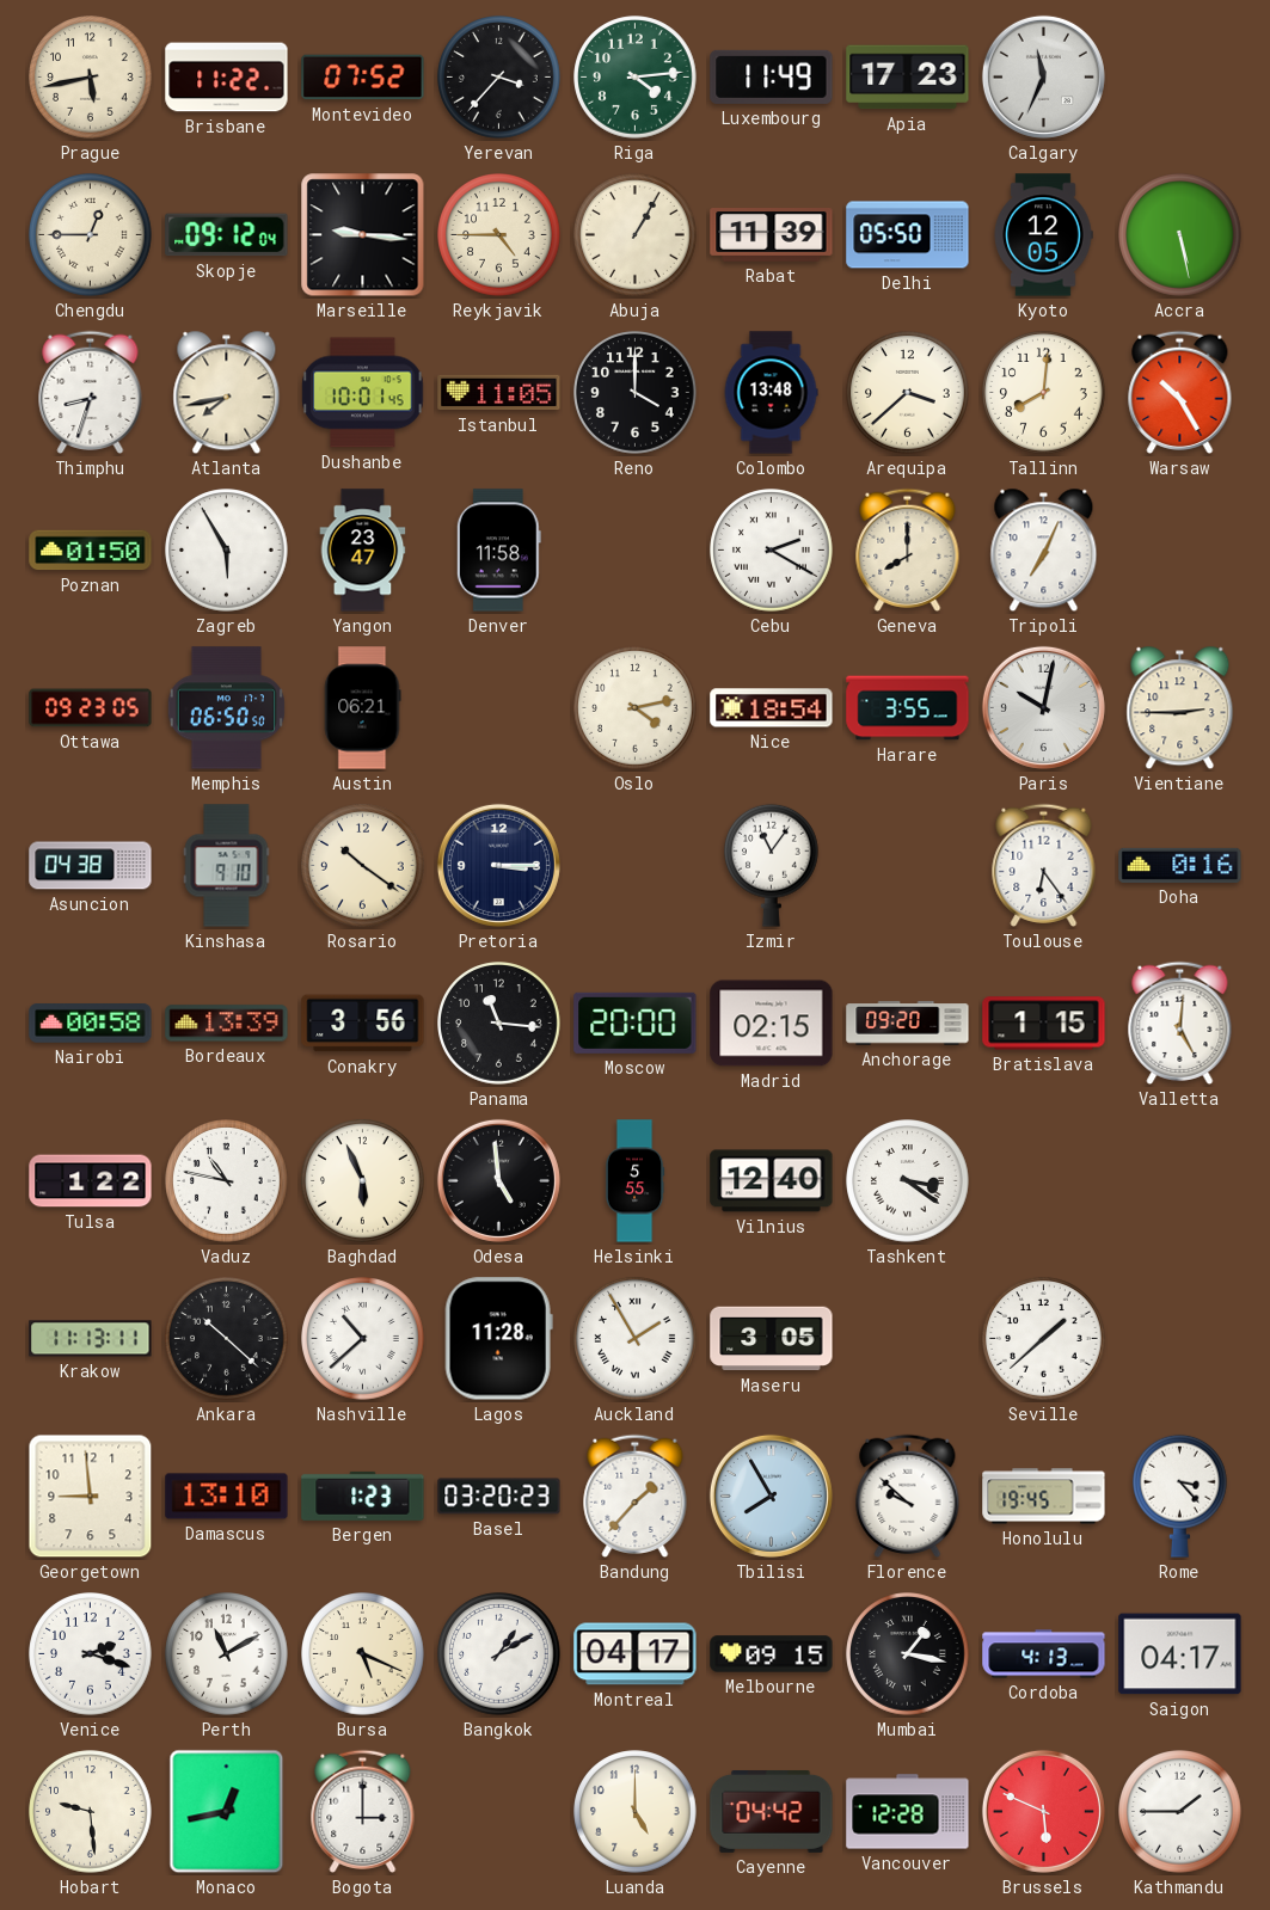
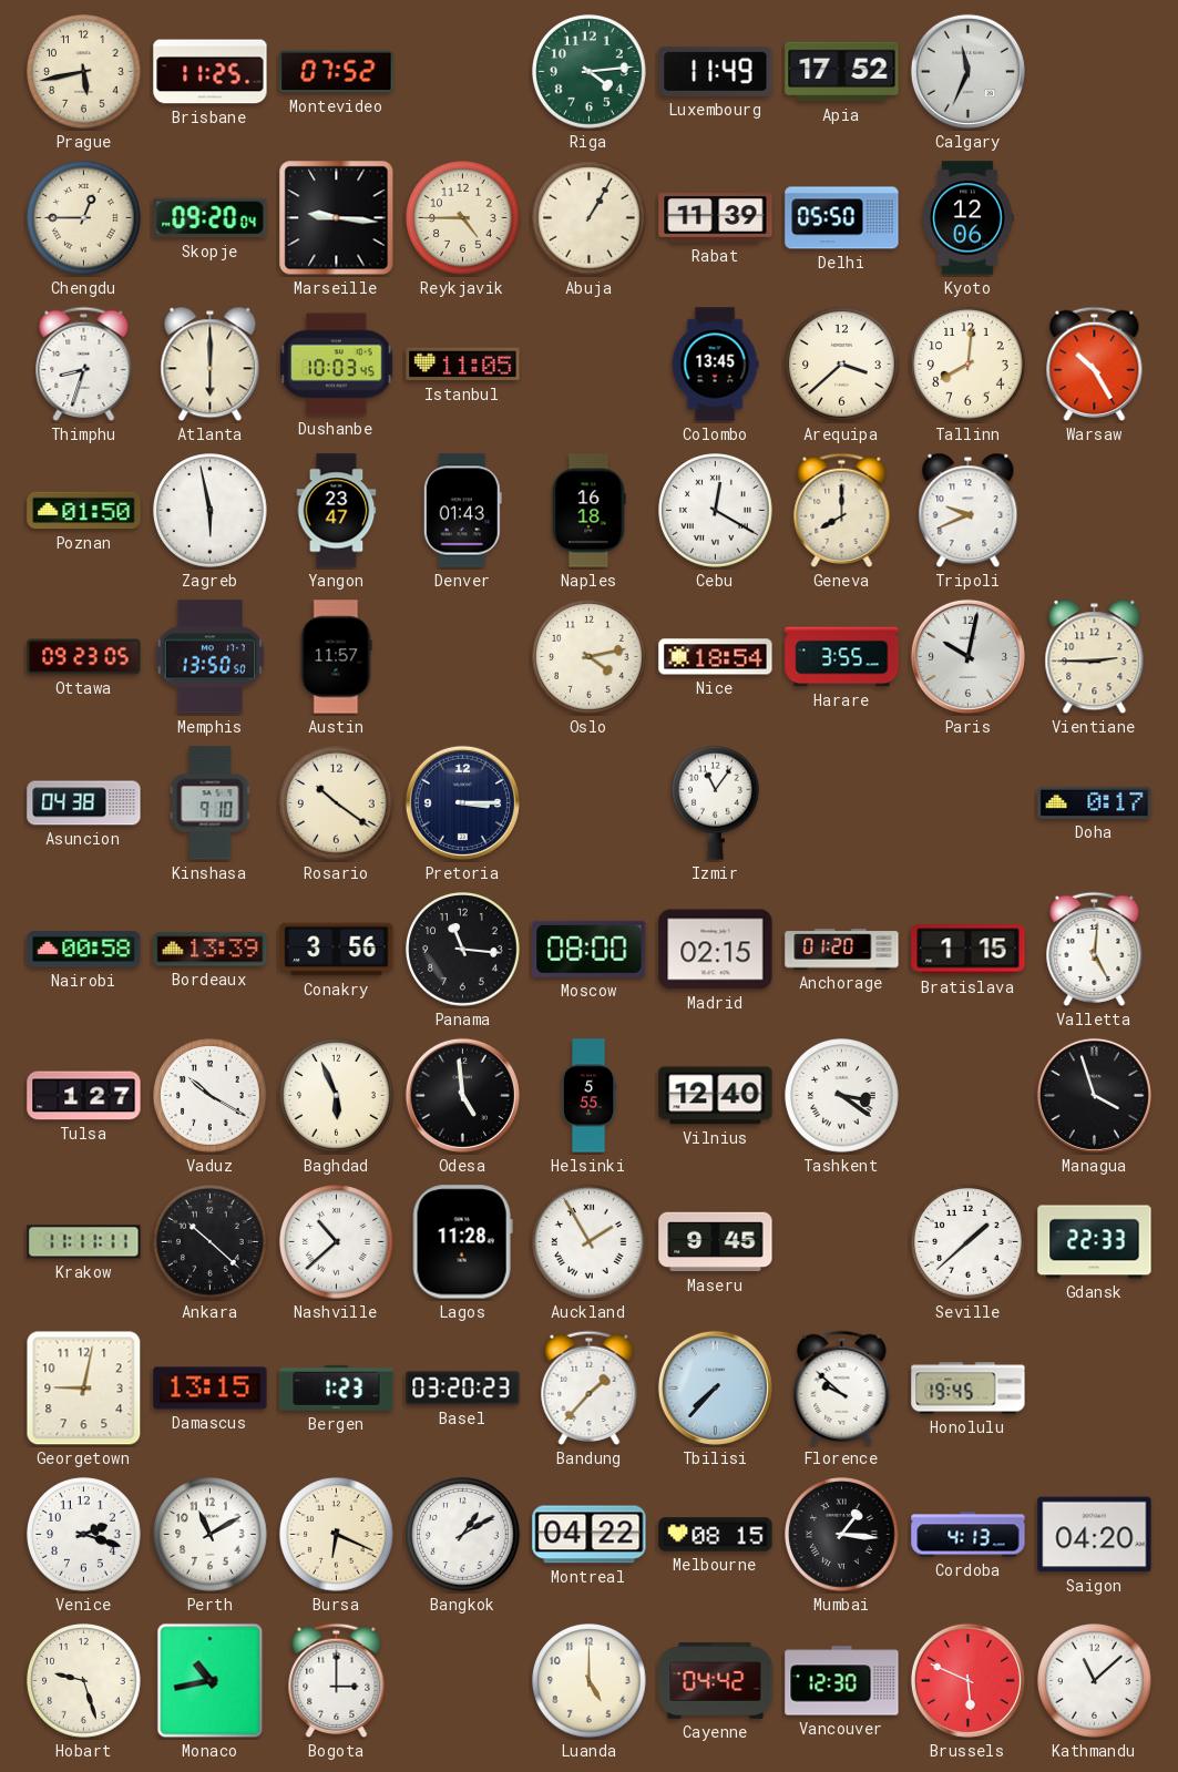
Brisbane: 11:22 -> 11:25 (211, 72)
Yerevan: 3:37 -> none (499, 78)
Apia: 17:23 -> 17:52 (842, 72)
Skopje: 09:12 -> 09:20 (211, 218)
Kyoto: 12:05 -> 12:06 (967, 218)
Accra: 5:28 -> none (1180, 235)
Atlanta: 7:43 -> 6:00 (211, 365)
Dushanbe: 10:01 -> 10:03 (337, 365)
Reno: 4:00 -> none (636, 393)
Colombo: 13:48 -> 13:45 (715, 365)
Zagreb: 5:55 -> 5:58 (211, 511)
Denver: 11:58 -> 01:43 (462, 511)
Naples: none -> 16:18 (588, 511)
Cebu: 2:20 -> 12:20 (716, 511)
Tripoli: 7:04 -> 9:41 (969, 511)
Memphis: 06:50 -> 13:50 (209, 657)
Austin: 06:21 -> 11:57 (336, 657)
Toulouse: 6:24 -> none (1044, 865)
Doha: 0:16 -> 0:17 (1095, 802)
Moscow: 20:00 -> 08:00 (590, 949)
Anchorage: 09:20 -> 01:20 (842, 950)
Tulsa: 1:22 -> 1:27 (84, 1096)
Vaduz: 10:47 -> 10:20 (211, 1096)
Managua: none -> 3:57 (1094, 1095)
Krakow: 11:13 -> 11:11 (84, 1242)
Maseru: 3:05 -> 9:45 (716, 1242)
Gdansk: none -> 22:33 (1095, 1242)
Georgetown: 8:59 -> 9:02 (84, 1389)
Damascus: 13:10 -> 13:15 (211, 1389)
Tbilisi: 7:55 -> 7:37 (715, 1387)
Rome: 3:23 -> none (1180, 1496)
Bursa: 5:19 -> 6:19 (337, 1535)
Montreal: 04:17 -> 04:22 (590, 1535)
Melbourne: 09:15 -> 08:15 (716, 1535)
Mumbai: 1:17 -> 1:16 (842, 1535)
Saigon: 04:17 -> 04:20 (1095, 1535)
Hobart: 9:29 -> 9:27 (84, 1681)
Monaco: 12:43 -> 10:43 (211, 1681)
Vancouver: 12:28 -> 12:30 (842, 1681)
Kathmandu: 1:45 -> 11:08 (1095, 1681)
